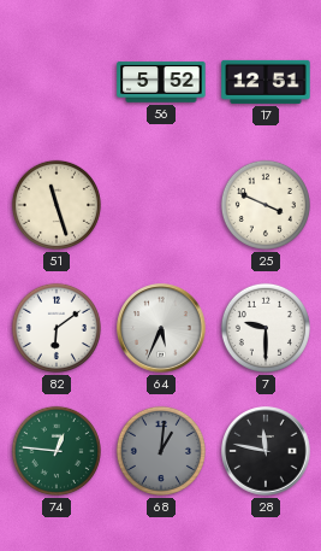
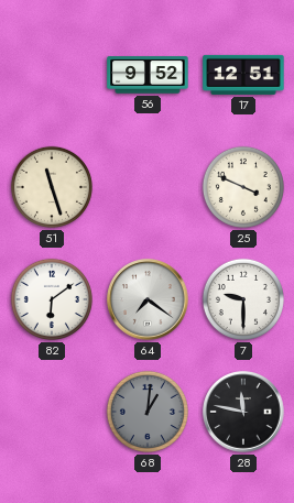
56: 5:52 -> 9:52 (148, 75)
64: 5:34 -> 7:21 (148, 299)
74: 12:46 -> none (57, 451)
